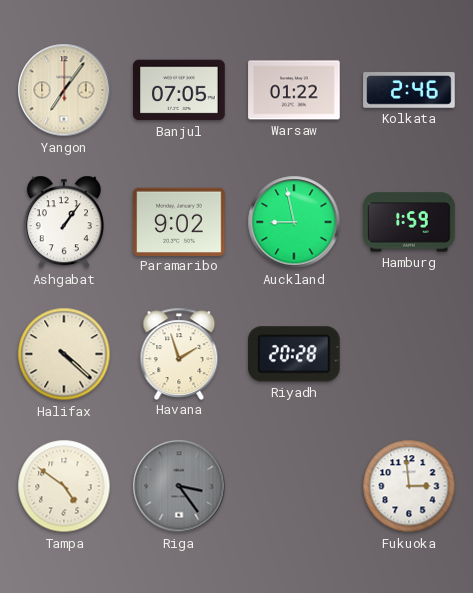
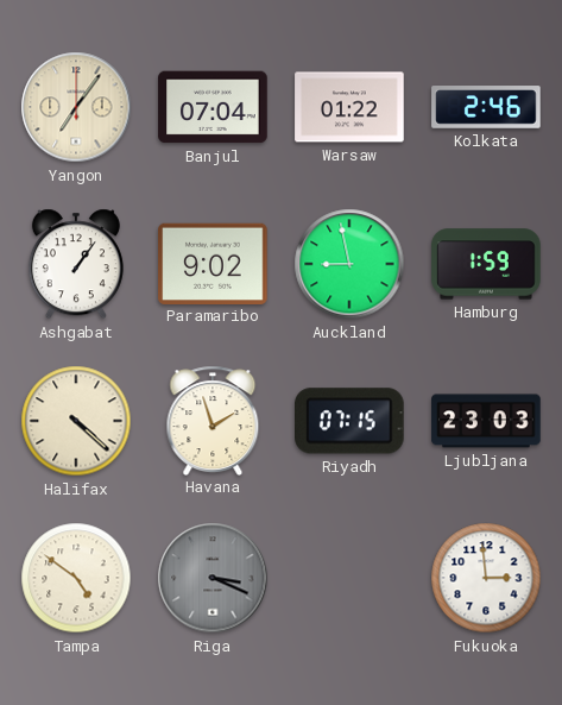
Banjul: 07:05 -> 07:04 (213, 107)
Riyadh: 20:28 -> 07:15 (351, 421)
Ljubljana: none -> 23:03 (486, 421)
Riga: 3:24 -> 3:19 (213, 578)
